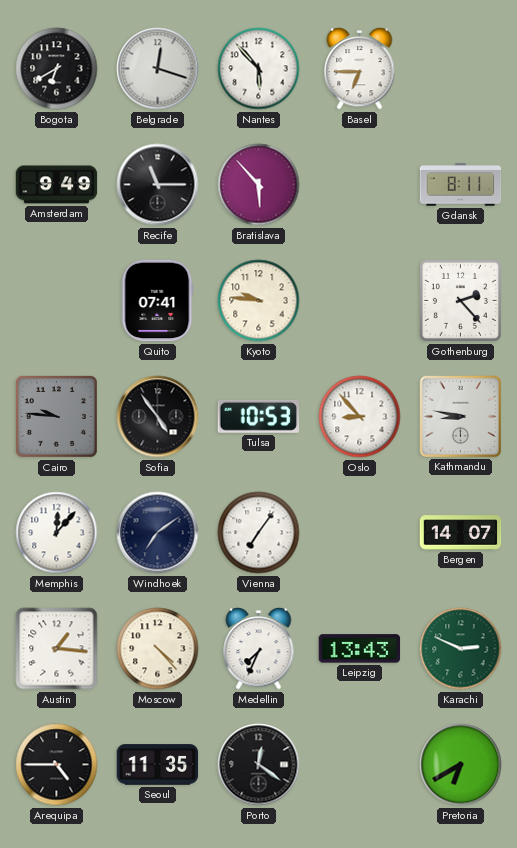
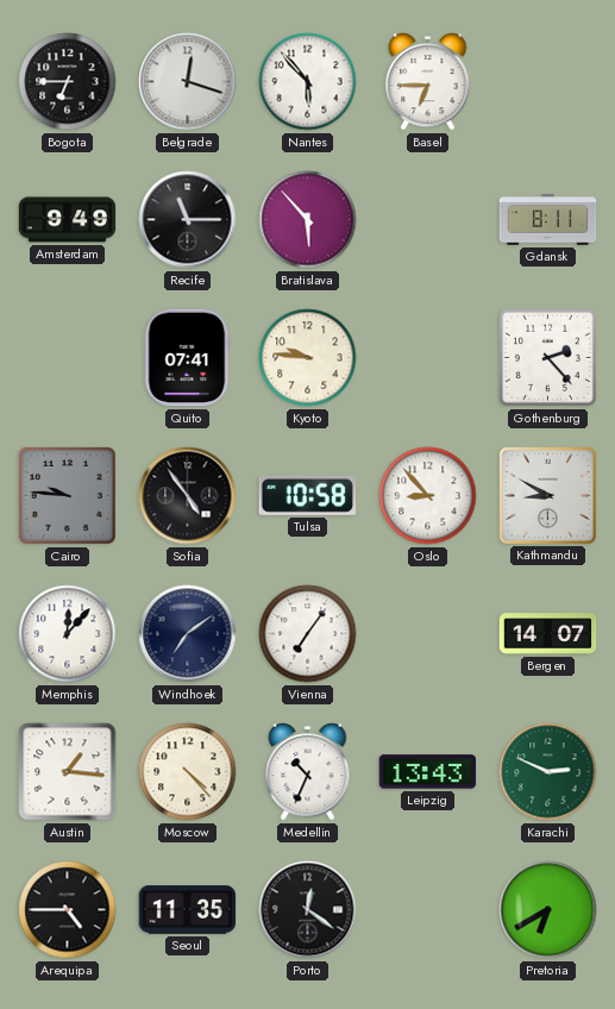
Bogota: 6:40 -> 6:45 (68, 82)
Tulsa: 10:53 -> 10:58 (308, 495)
Kathmandu: 8:47 -> 8:50 (547, 495)
Medellin: 7:34 -> 10:34 (308, 772)
